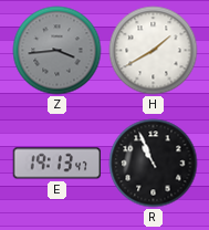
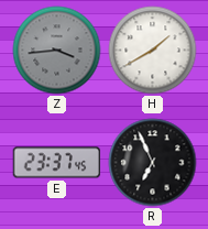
E: 19:13 -> 23:37 (57, 163)
R: 10:56 -> 6:56 (153, 163)
